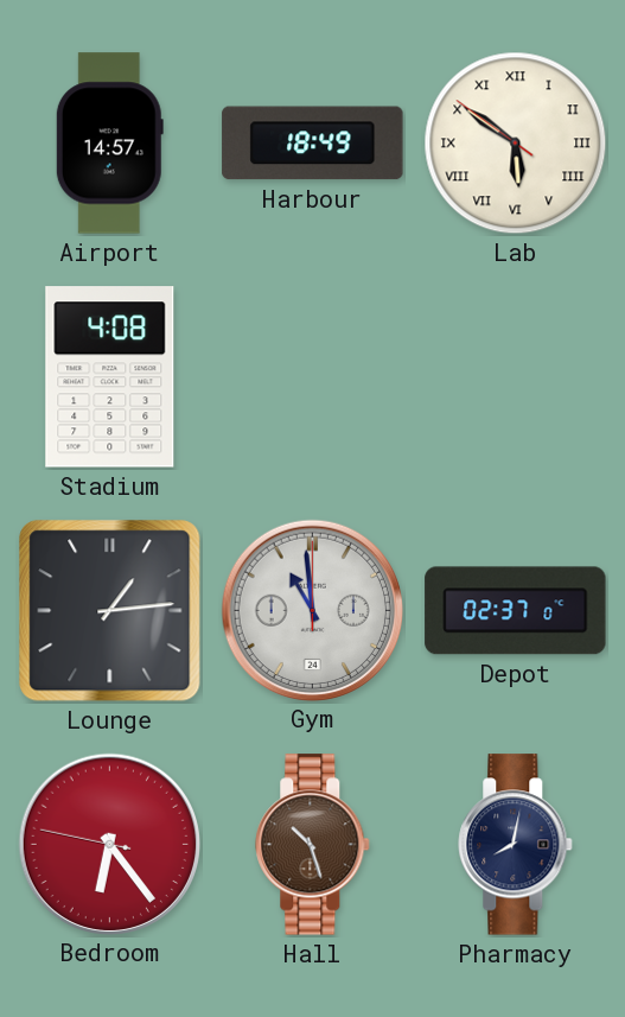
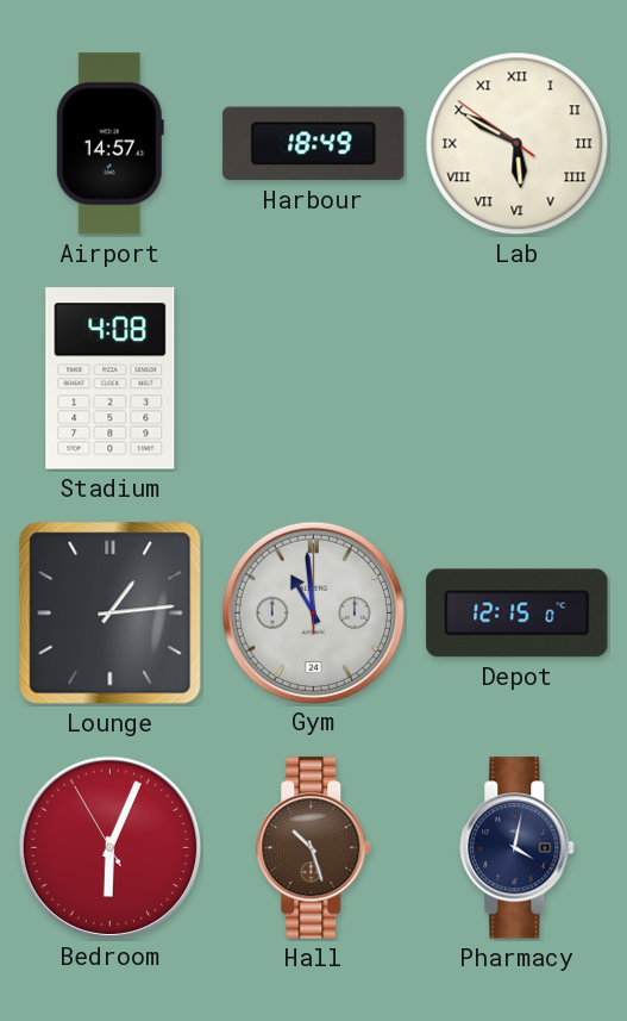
Lab: 5:50 -> 5:49 (518, 144)
Depot: 02:37 -> 12:15 (518, 614)
Bedroom: 6:23 -> 6:03 (109, 847)
Pharmacy: 8:02 -> 4:02 (518, 848)
